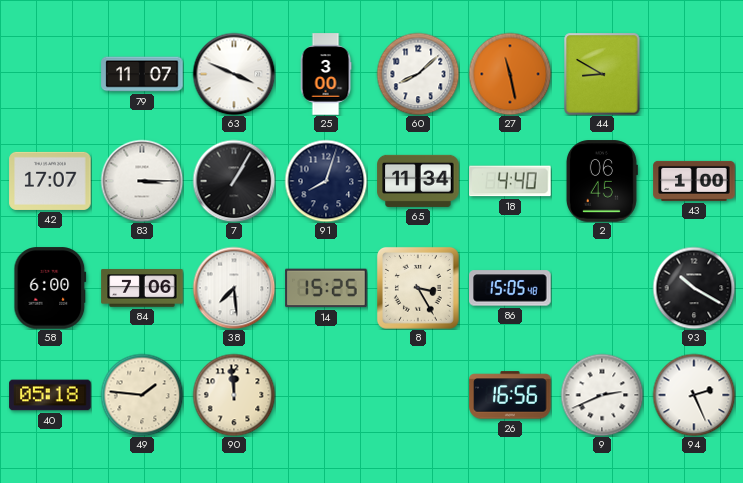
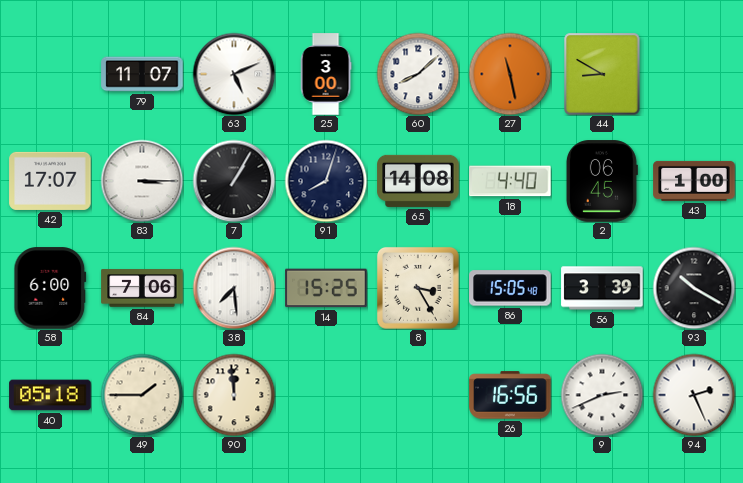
63: 3:49 -> 5:11 (234, 74)
65: 11:34 -> 14:08 (418, 181)
56: none -> 3:39 (602, 288)
49: 1:46 -> 1:45 (142, 395)
